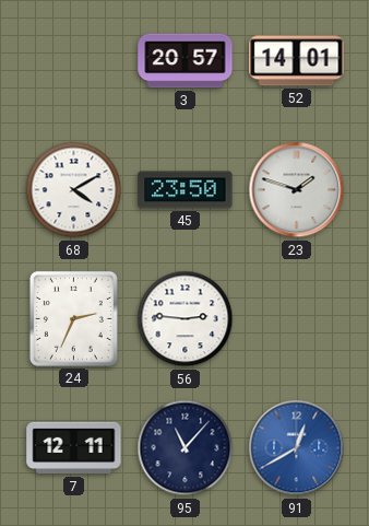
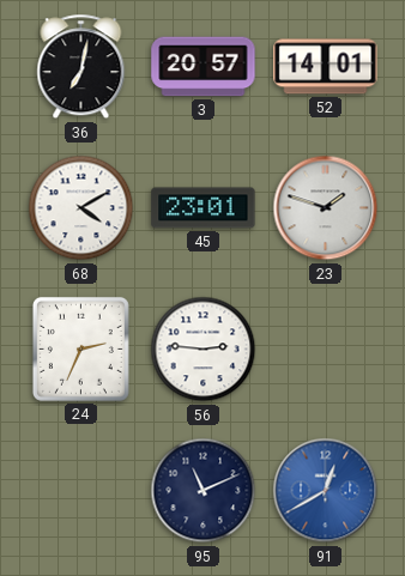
36: none -> 7:02 (81, 67)
45: 23:50 -> 23:01 (204, 208)
7: 12:11 -> none (74, 448)
95: 11:07 -> 11:11 (204, 491)
